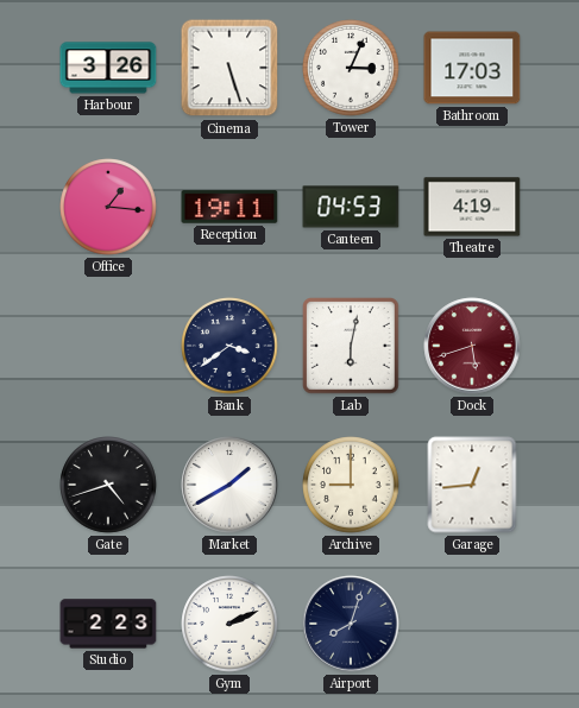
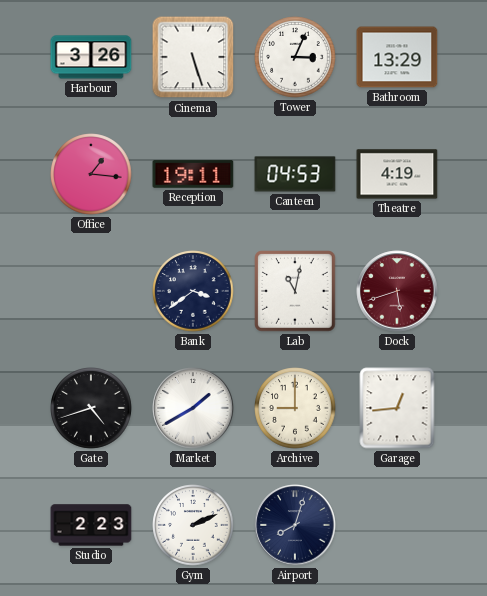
Bathroom: 17:03 -> 13:29 (397, 57)
Lab: 6:02 -> 11:02 (295, 291)
